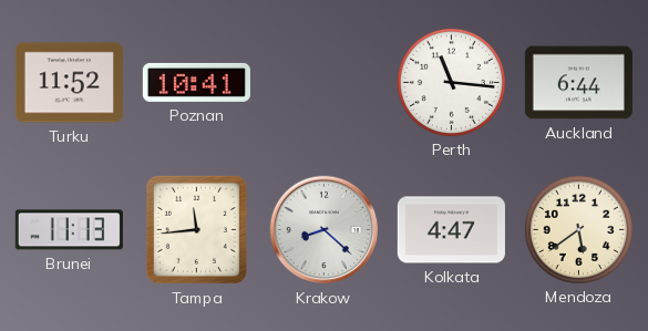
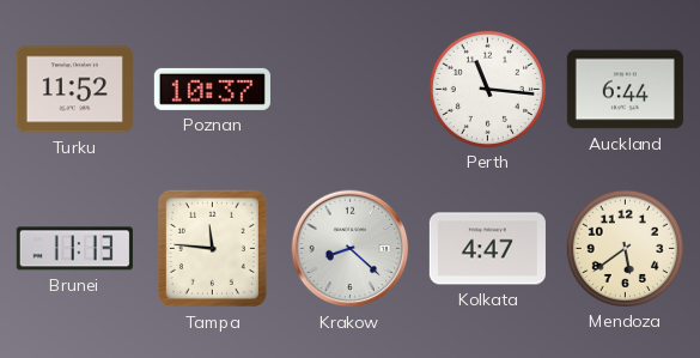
Poznan: 10:41 -> 10:37 (212, 89)
Tampa: 11:44 -> 11:46 (212, 248)
